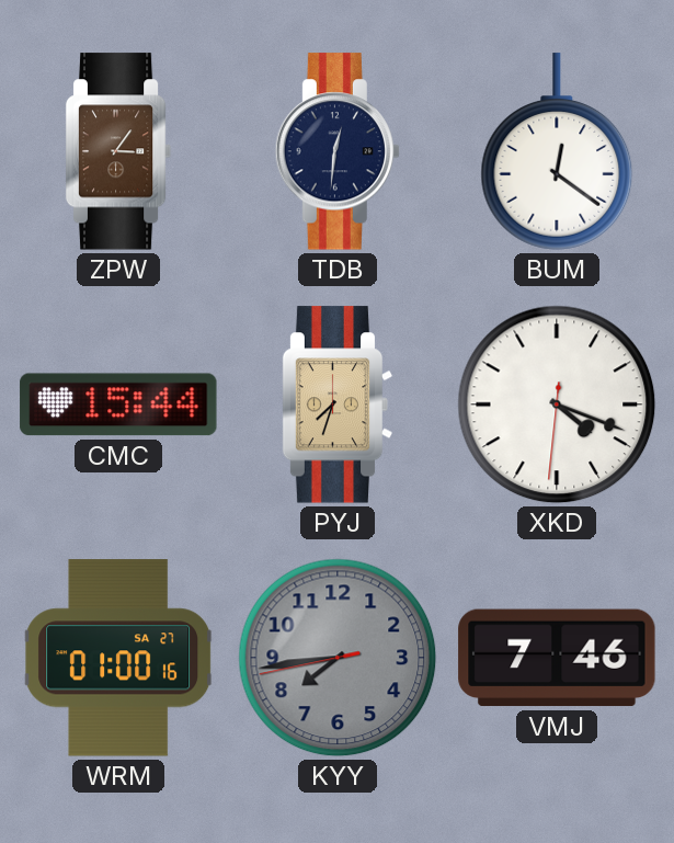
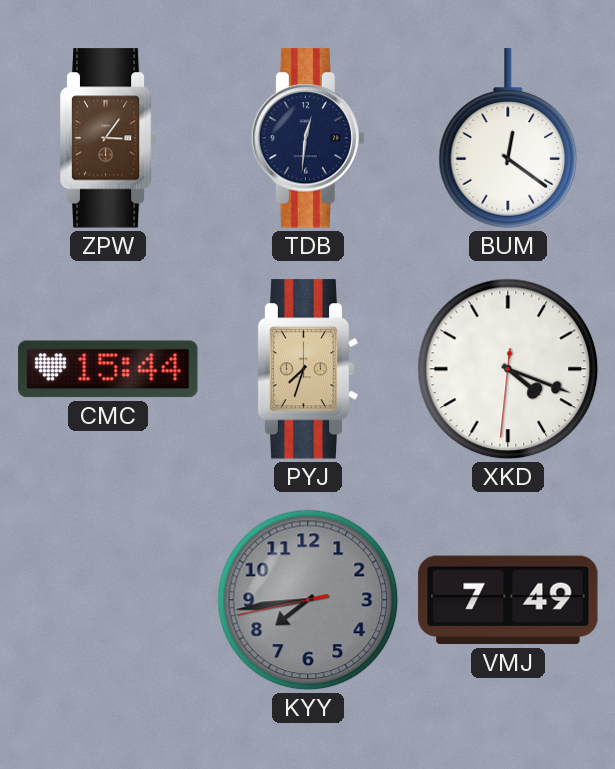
WRM: 01:00 -> none (118, 658)
VMJ: 7:46 -> 7:49 (508, 600)
